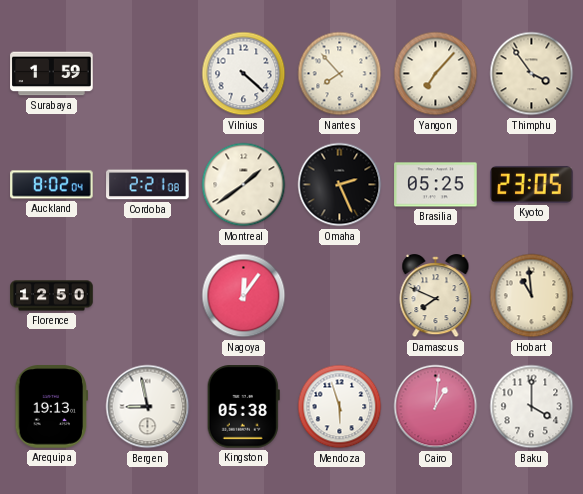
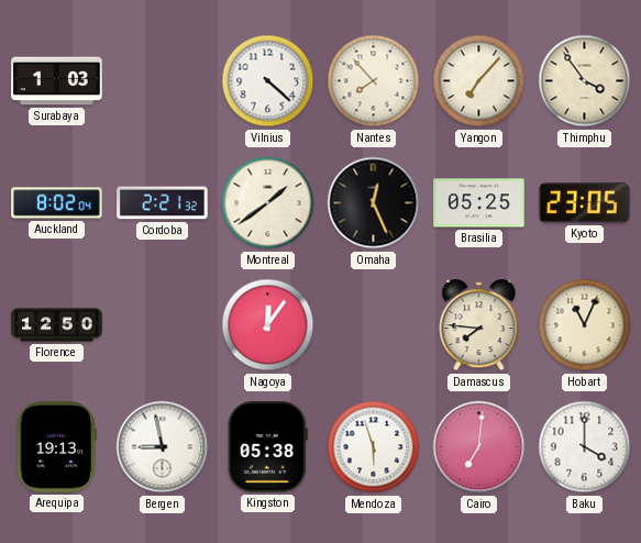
Surabaya: 1:59 -> 1:03 (57, 81)
Cordoba: 2:21:08 -> 2:21:32 (163, 203)
Omaha: 2:26 -> 12:26 (374, 203)
Damascus: 7:49 -> 7:46 (479, 325)
Hobart: 10:59 -> 11:04 (585, 325)
Cairo: 1:01 -> 7:01 (479, 447)
